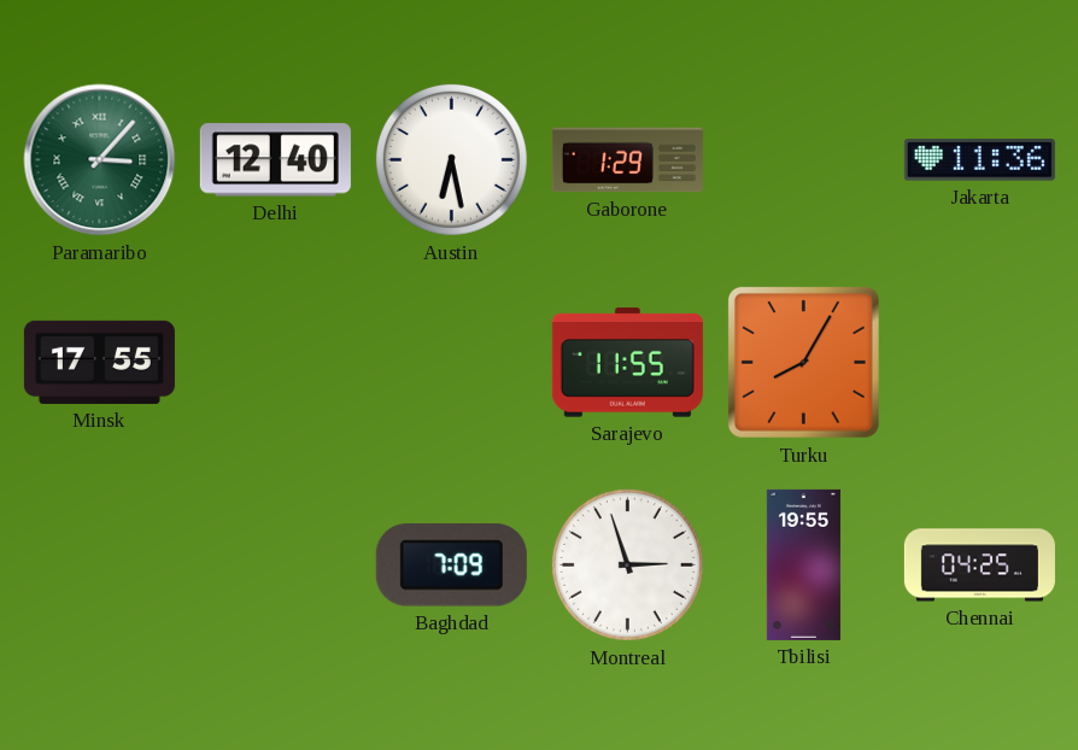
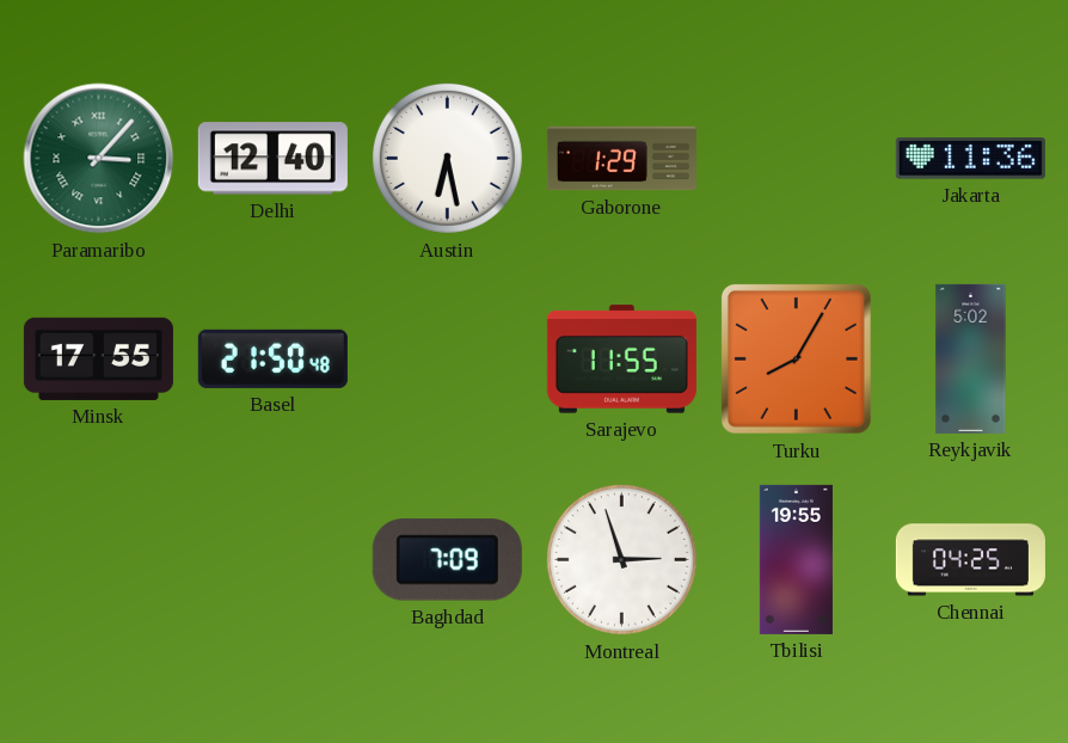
Basel: none -> 21:50 (272, 358)
Reykjavik: none -> 5:02 (971, 358)
